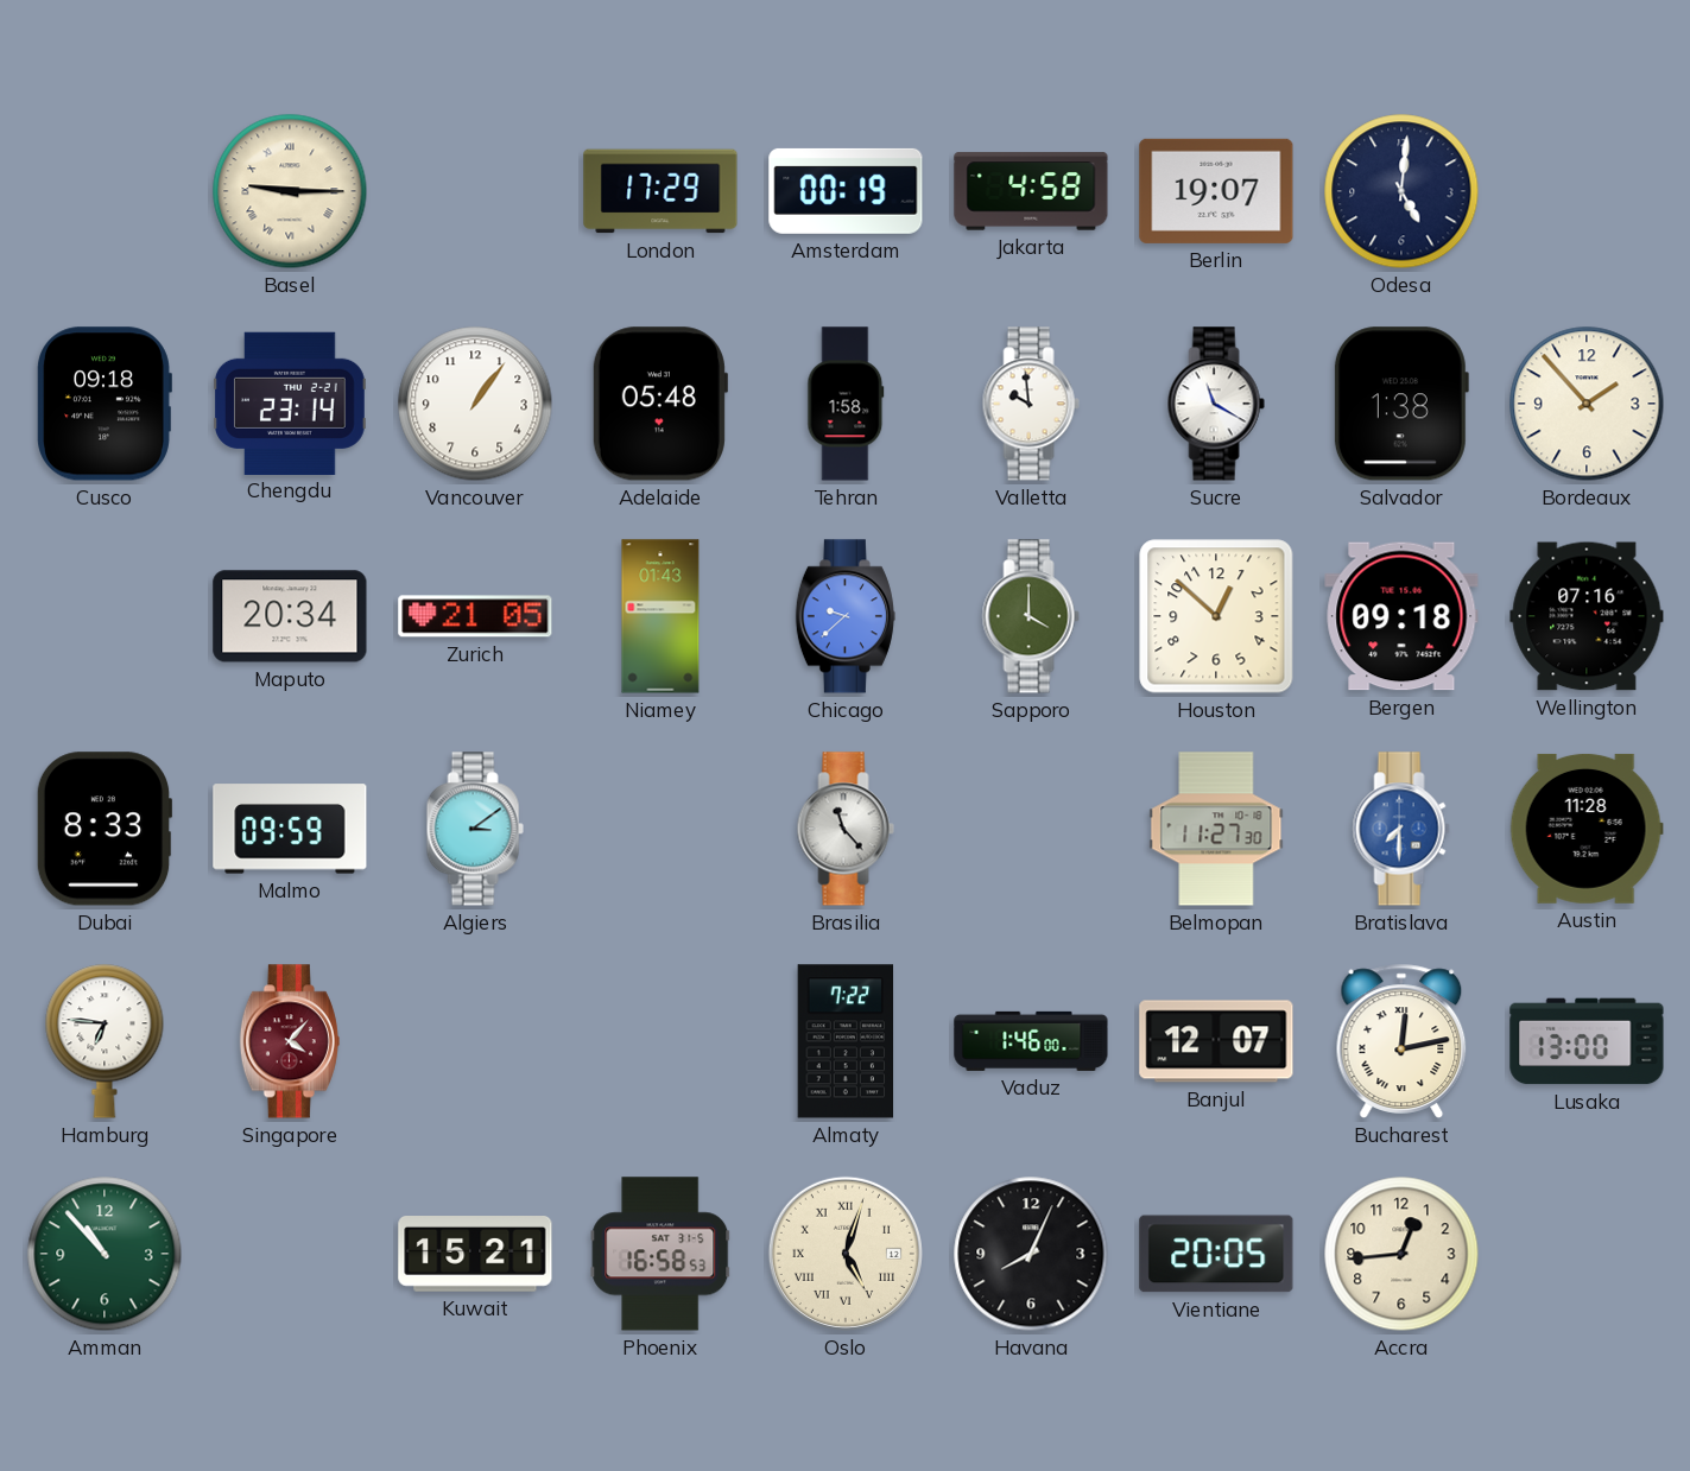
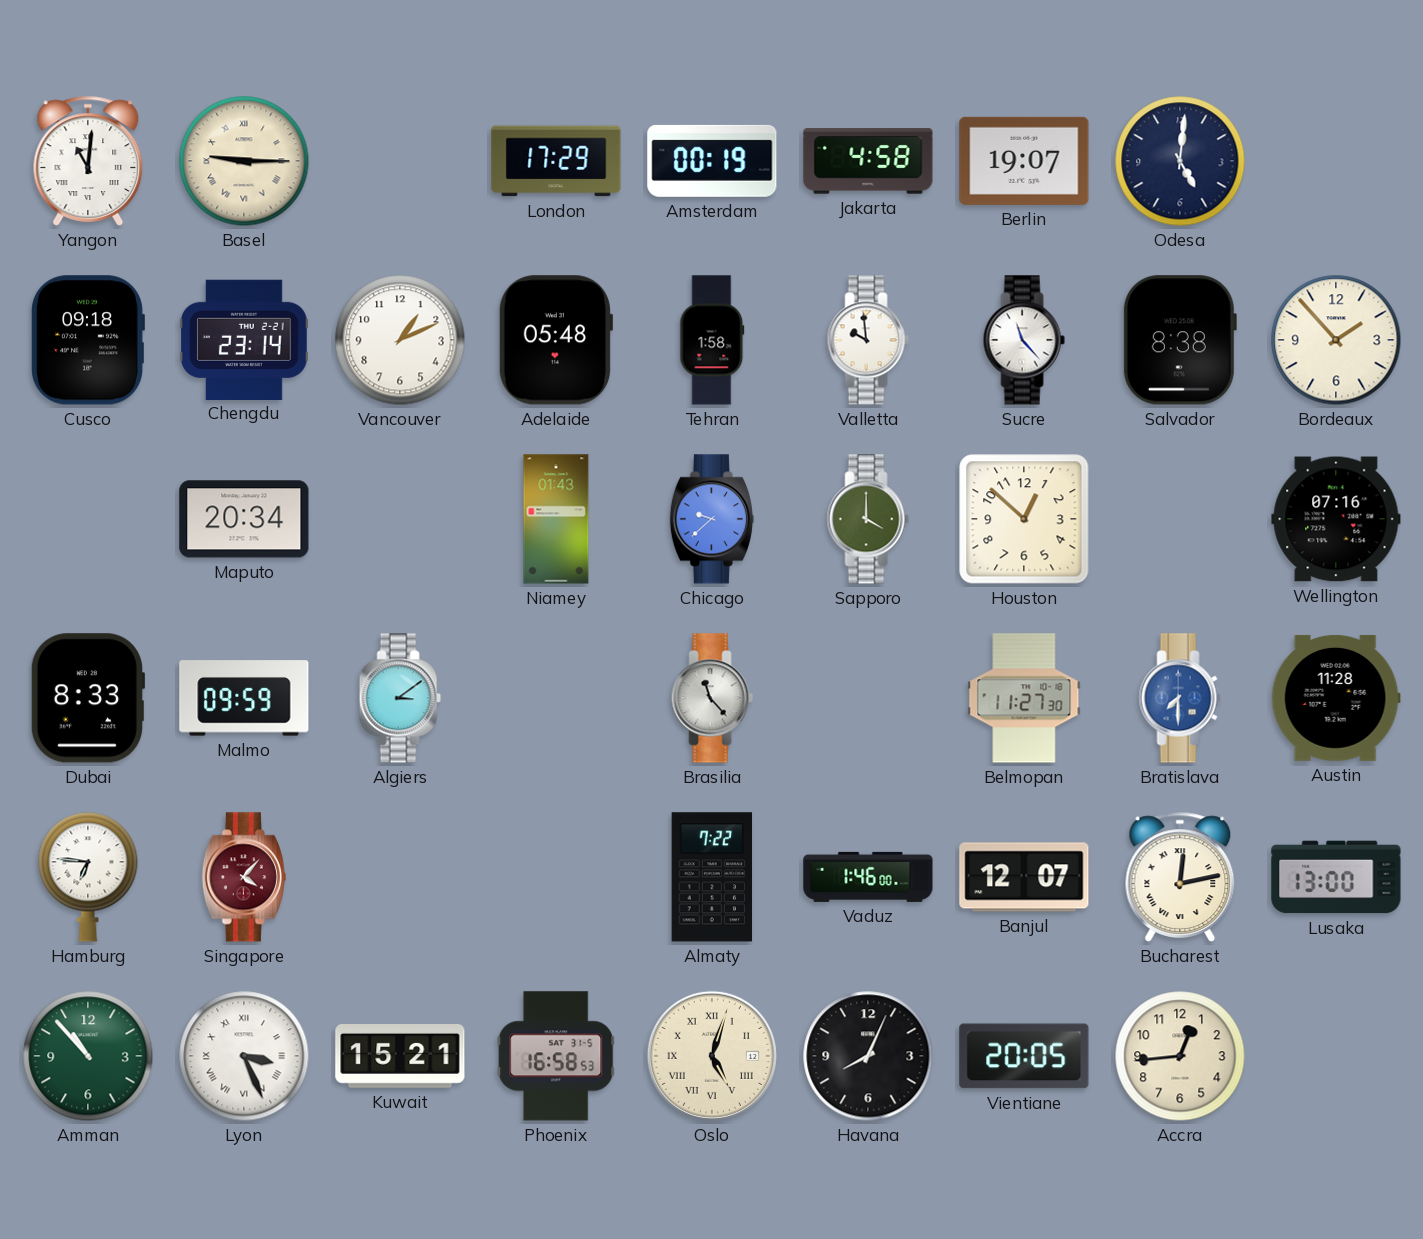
Yangon: none -> 11:01 (88, 161)
Vancouver: 1:06 -> 1:11 (400, 340)
Sucre: 11:20 -> 11:23 (1024, 340)
Salvador: 1:38 -> 8:38 (1179, 340)
Zurich: 21:05 -> none (475, 616)
Bergen: 09:18 -> none (1401, 616)
Lyon: none -> 3:26 (244, 1056)
